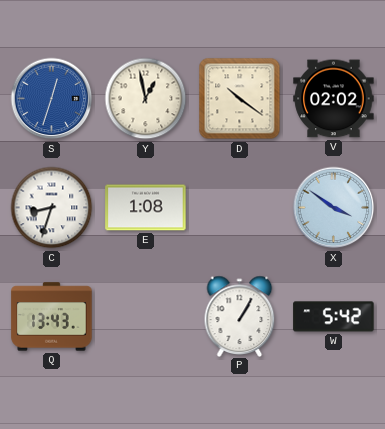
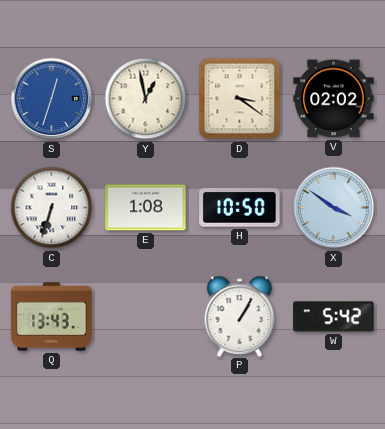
D: 10:21 -> 3:21 (240, 99)
C: 8:33 -> 6:33 (52, 208)
H: none -> 10:50 (240, 208)
